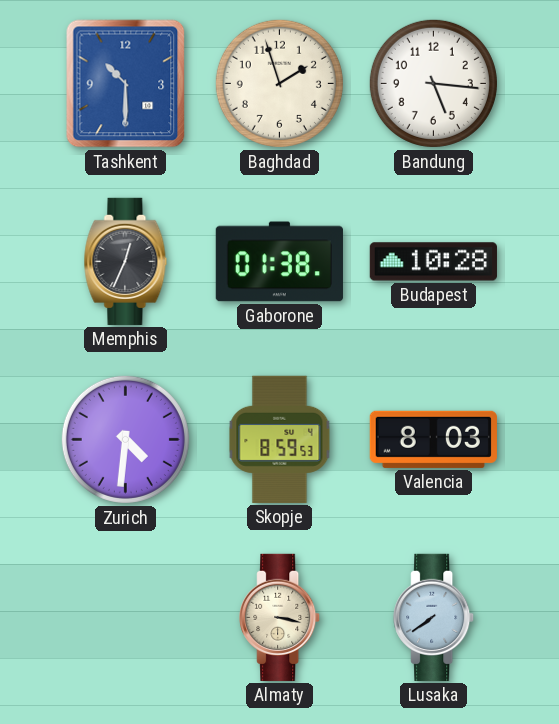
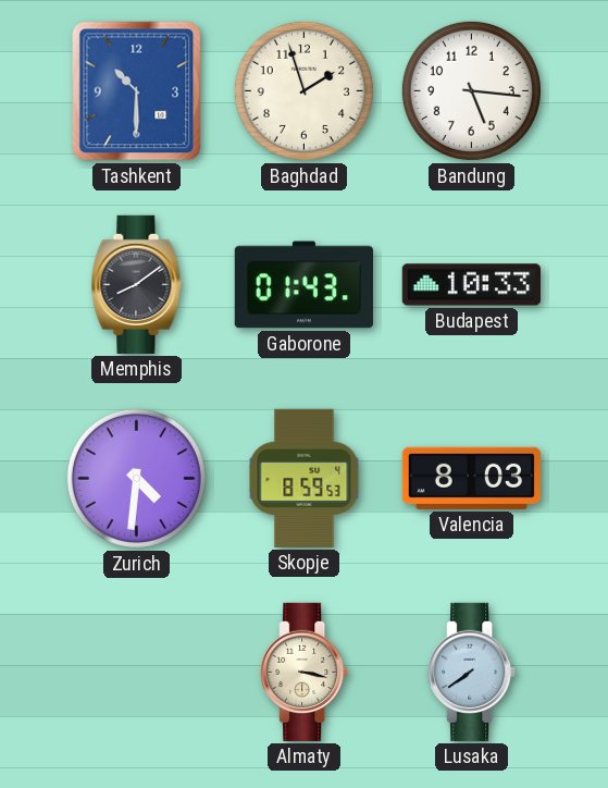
Memphis: 12:34 -> 8:09 (137, 284)
Gaborone: 01:38 -> 01:43 (303, 285)
Budapest: 10:28 -> 10:33 (471, 285)
